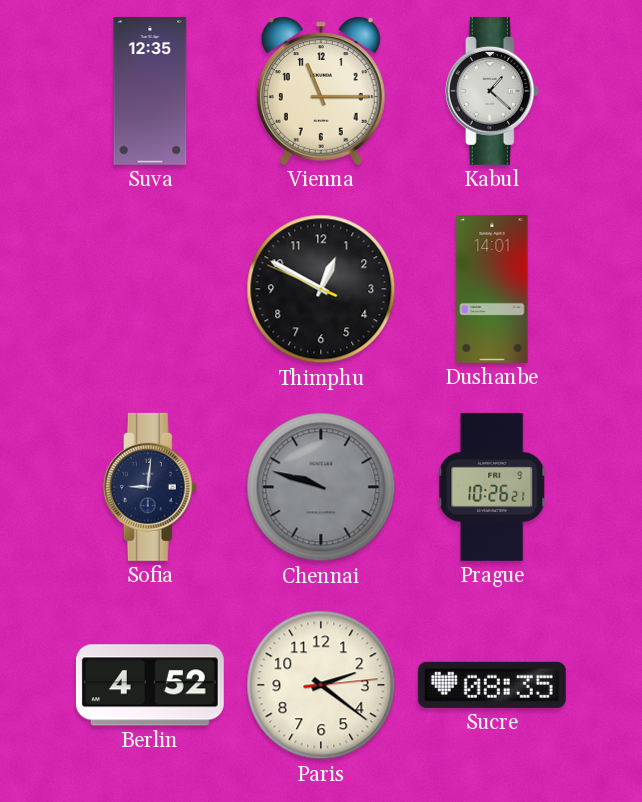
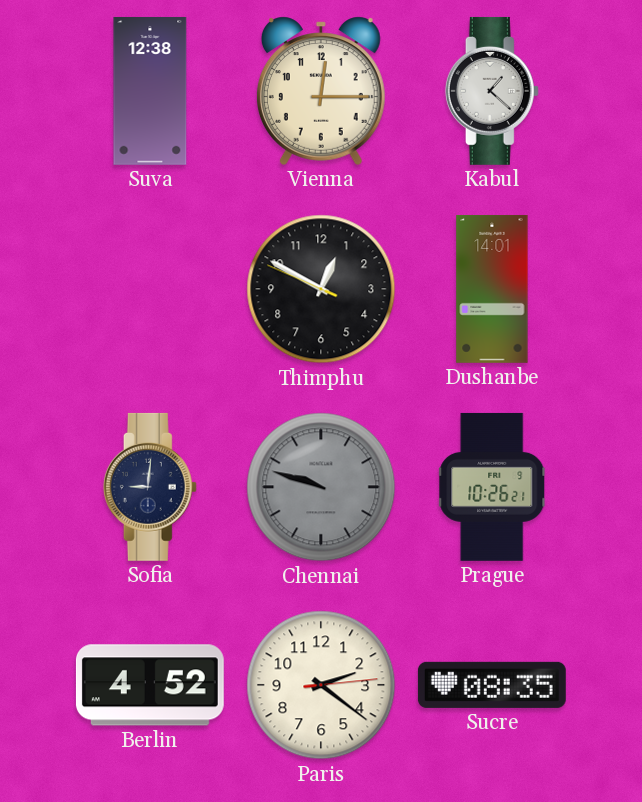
Suva: 12:35 -> 12:38 (150, 91)
Vienna: 11:15 -> 12:15 (321, 91)
